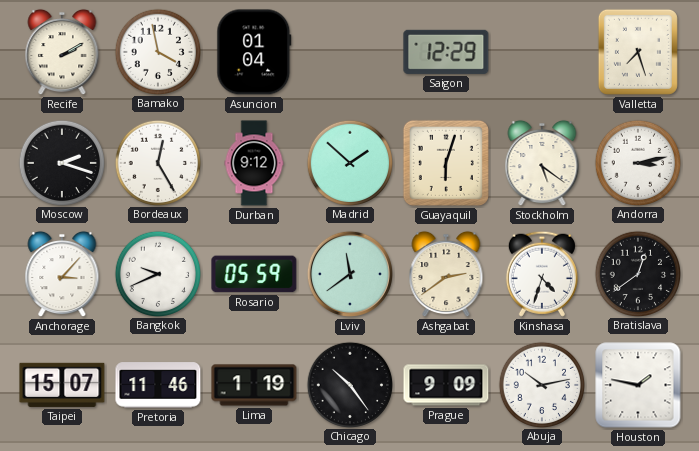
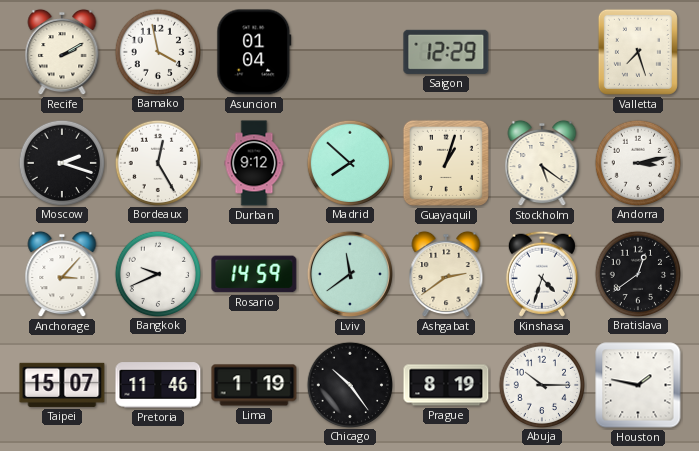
Madrid: 1:52 -> 7:52 (349, 162)
Guayaquil: 6:03 -> 1:03 (446, 163)
Rosario: 05:59 -> 14:59 (254, 274)
Prague: 9:09 -> 8:19 (446, 385)
Abuja: 10:13 -> 10:15 (541, 384)
